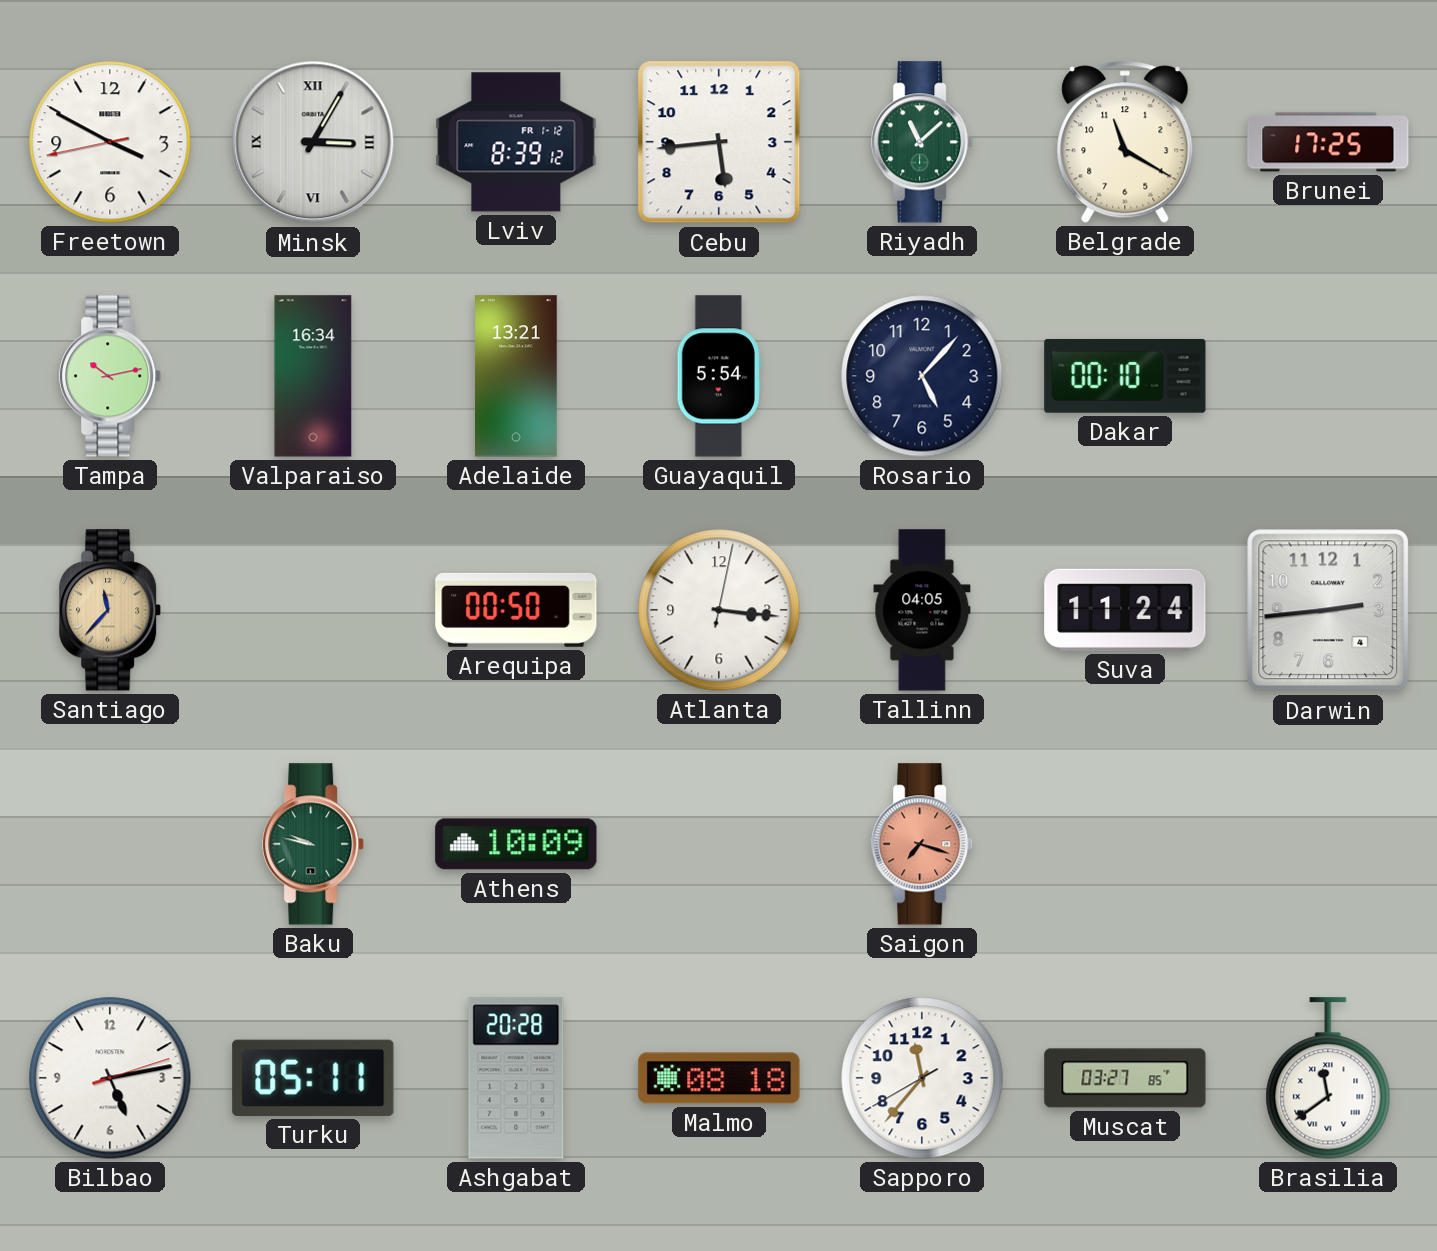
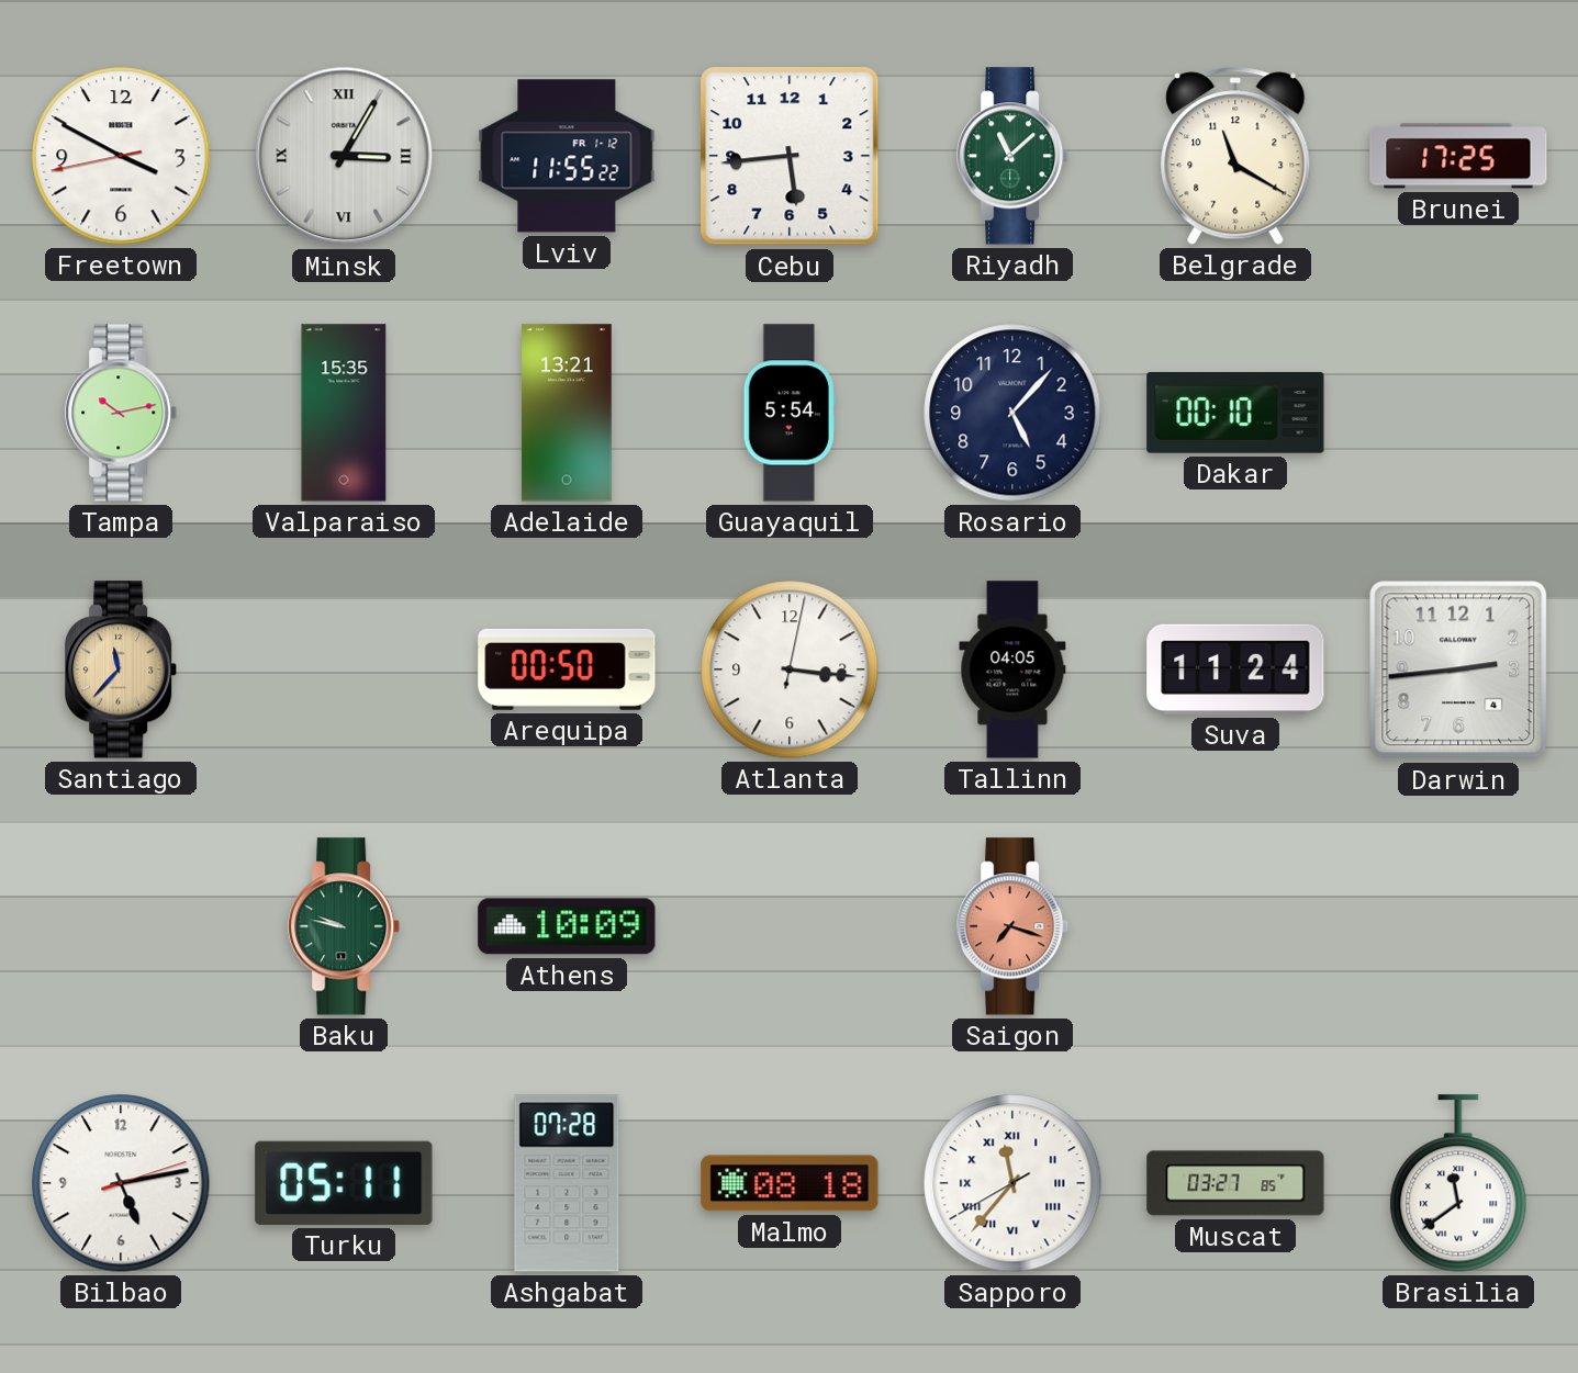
Lviv: 8:39 -> 11:55 (567, 156)
Valparaiso: 16:34 -> 15:35 (344, 413)
Ashgabat: 20:28 -> 07:28 (567, 1183)
Sapporo numerals: Arabic -> Roman (1012, 1183)
